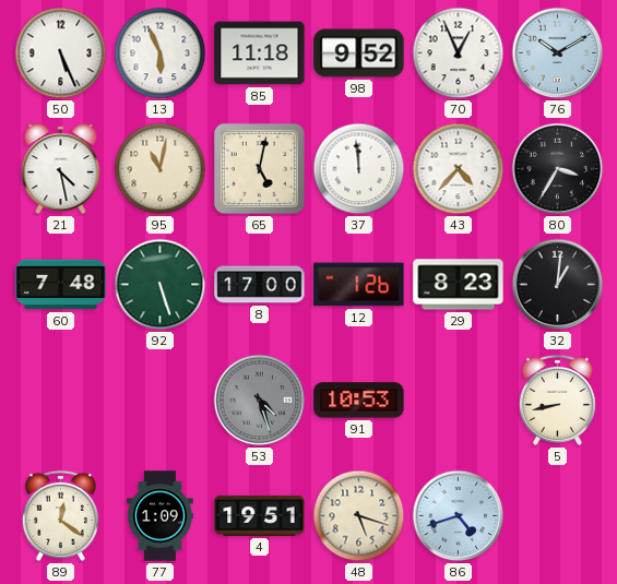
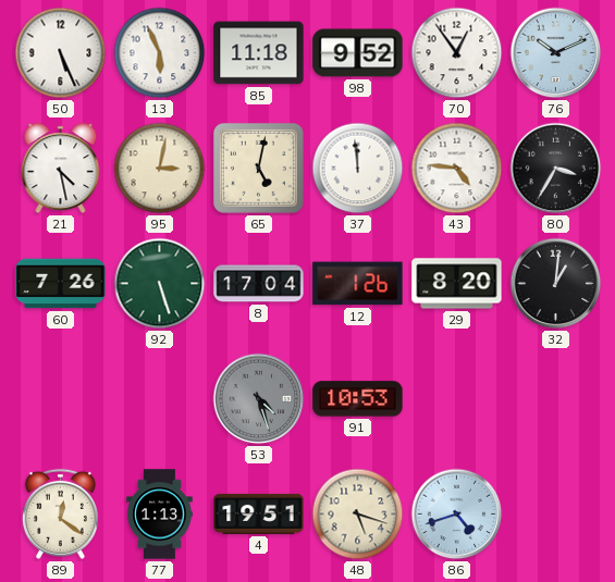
70: 12:56 -> 12:54 (457, 53)
76: 10:10 -> 10:11 (556, 53)
95: 11:02 -> 3:02 (160, 169)
43: 4:37 -> 4:46 (457, 169)
60: 7:48 -> 7:26 (61, 284)
8: 17:00 -> 17:04 (259, 284)
29: 8:23 -> 8:20 (457, 284)
5: 8:43 -> none (557, 400)
77: 1:09 -> 1:13 (160, 515)
